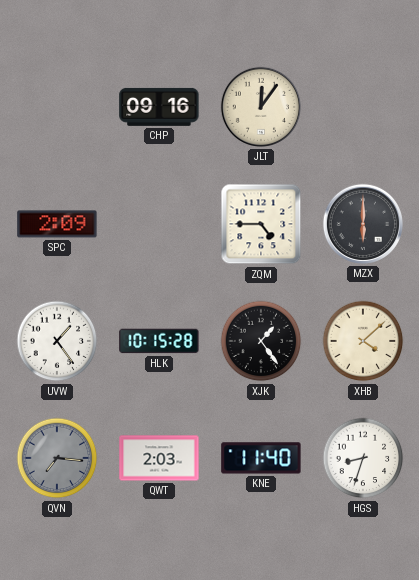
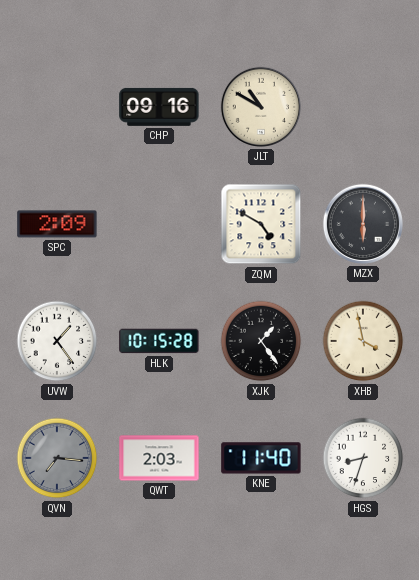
JLT: 12:06 -> 10:50 (261, 107)
ZQM: 4:45 -> 4:50 (261, 224)
XHB: 4:08 -> 3:58 (363, 341)
